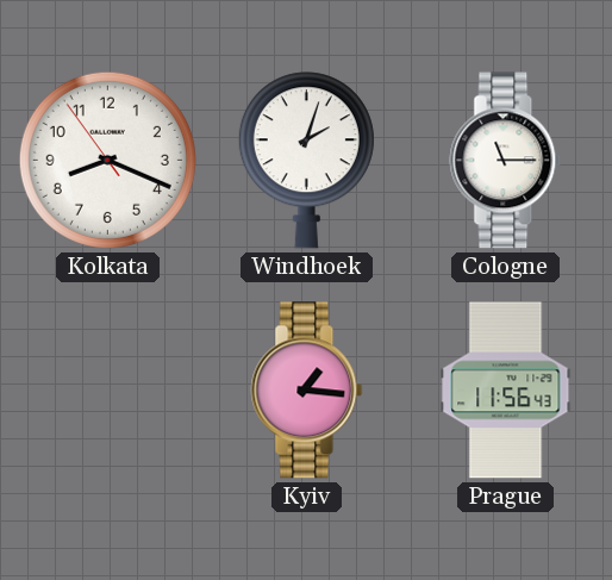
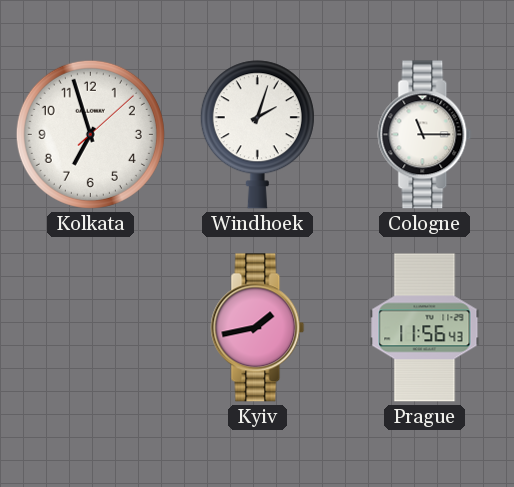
Kolkata: 8:18 -> 6:57 (90, 134)
Kyiv: 1:16 -> 1:43 (258, 328)
